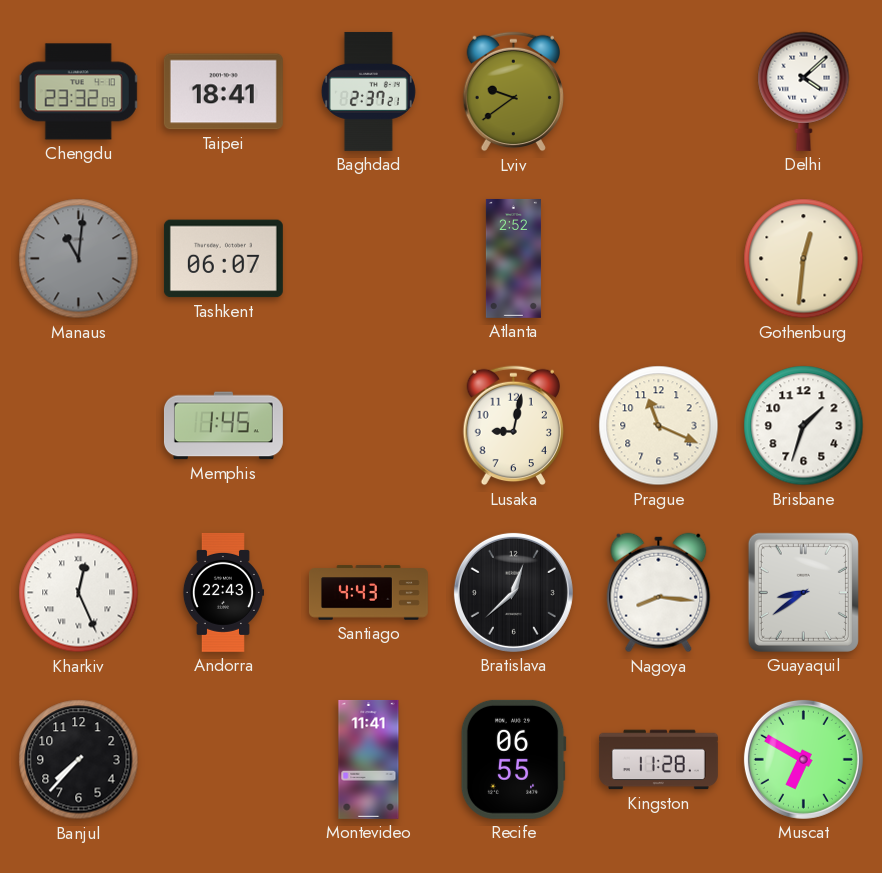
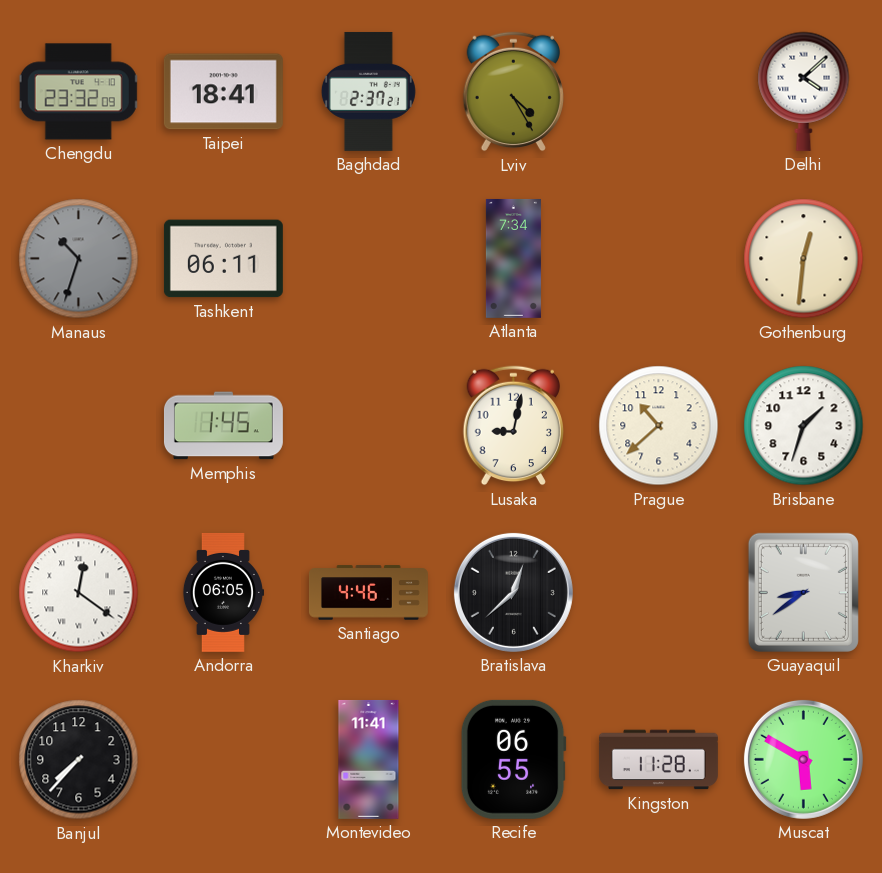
Lviv: 9:39 -> 4:25 (513, 92)
Manaus: 11:01 -> 10:33 (79, 259)
Tashkent: 06:07 -> 06:11 (223, 259)
Atlanta: 2:52 -> 7:34 (513, 258)
Prague: 11:19 -> 10:38 (659, 426)
Kharkiv: 12:26 -> 12:21 (79, 593)
Andorra: 22:43 -> 06:05 (222, 592)
Santiago: 4:43 -> 4:46 (368, 593)
Nagoya: 8:16 -> none (659, 593)
Muscat: 6:50 -> 5:50 (803, 759)
